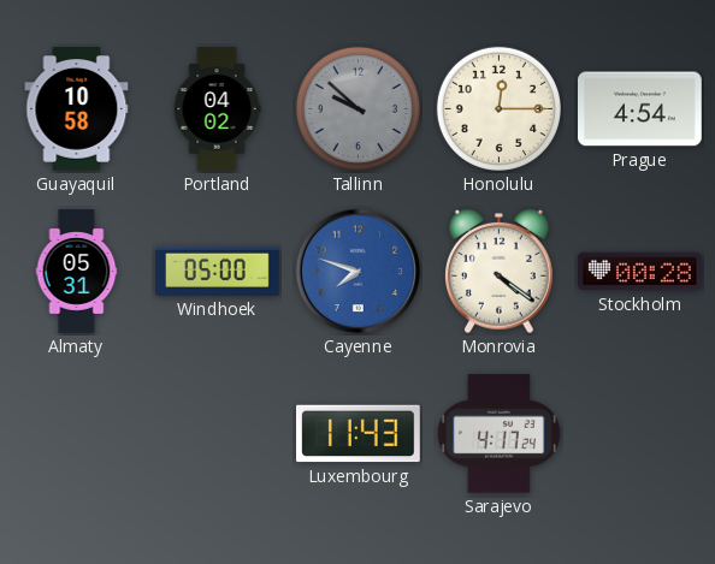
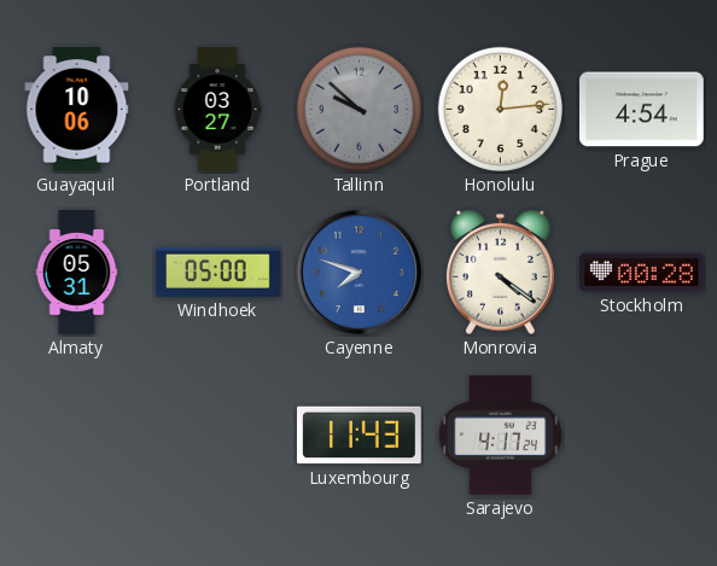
Guayaquil: 10:58 -> 10:06 (77, 110)
Portland: 04:02 -> 03:27 (217, 110)
Honolulu: 12:15 -> 12:14 (500, 109)
